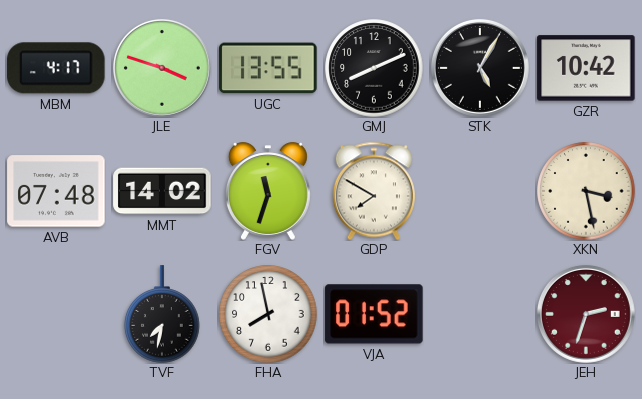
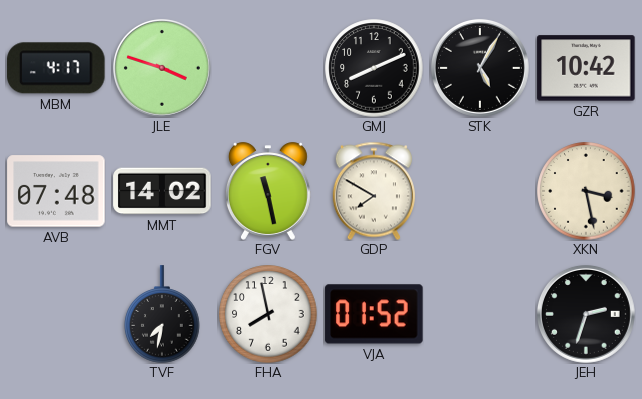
UGC: 13:55 -> none (268, 68)
FGV: 11:33 -> 11:28 (268, 191)
JEH dial: burgundy -> black (586, 314)
